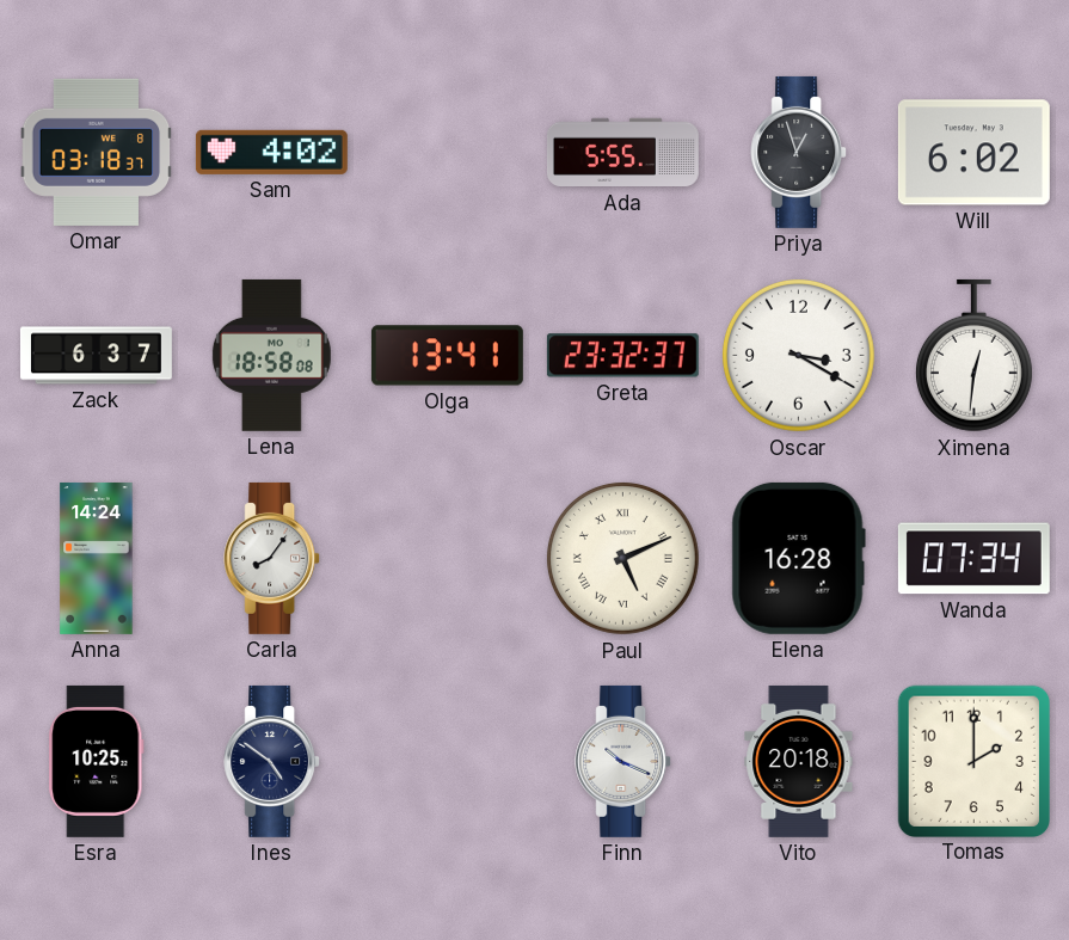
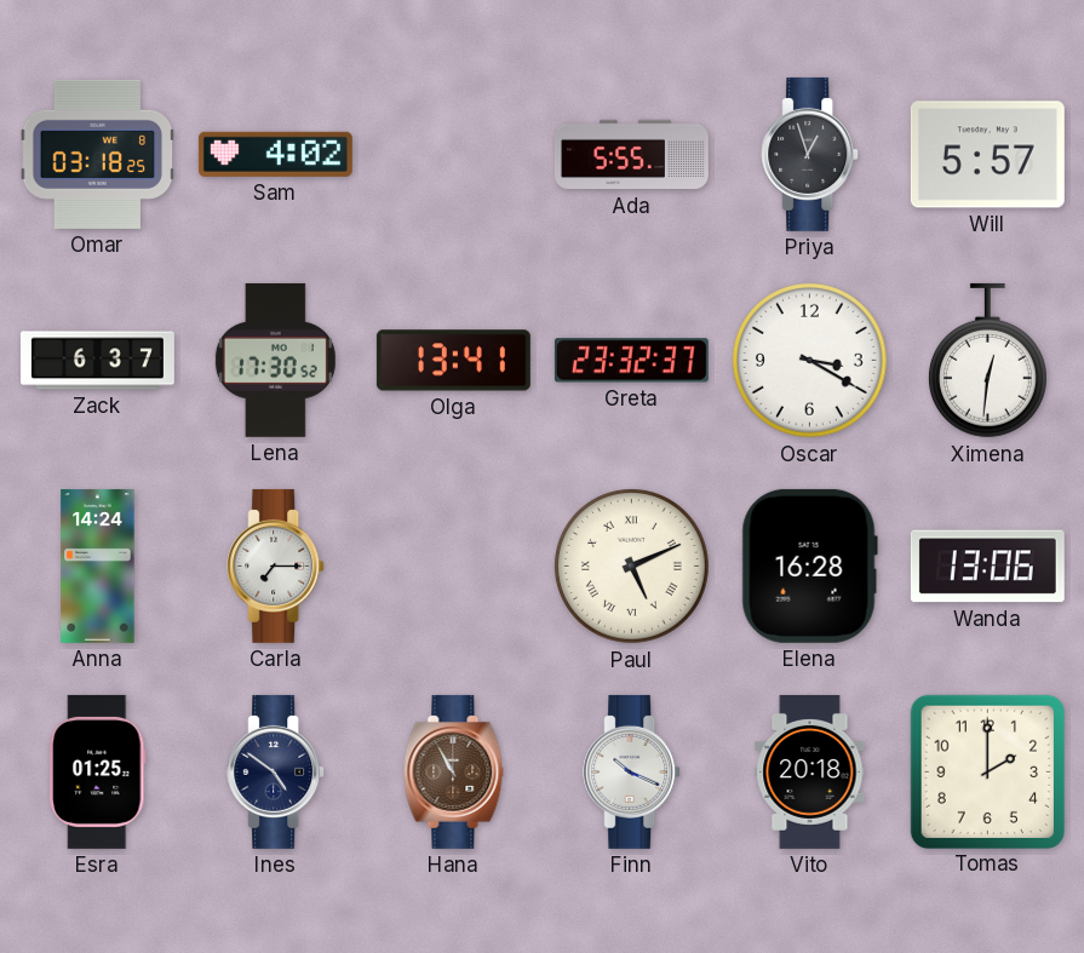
Omar: 03:18:37 -> 03:18:25 (98, 154)
Will: 6:02 -> 5:57 (987, 155)
Lena: 18:58 -> 17:30 (275, 360)
Carla: 8:06 -> 7:15 (276, 566)
Wanda: 07:34 -> 13:06 (987, 567)
Esra: 10:25 -> 01:25 (98, 771)
Hana: none -> 10:55 (454, 771)
